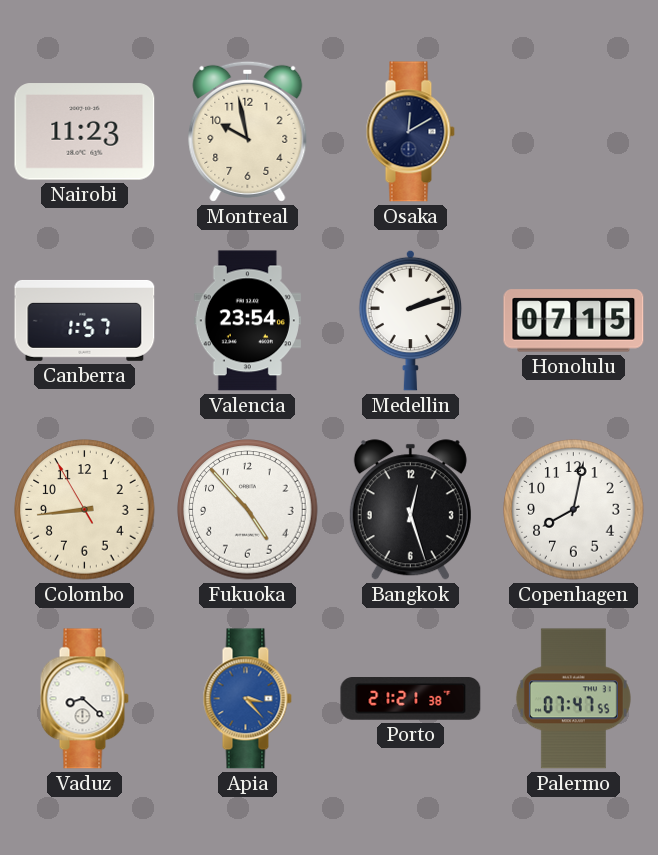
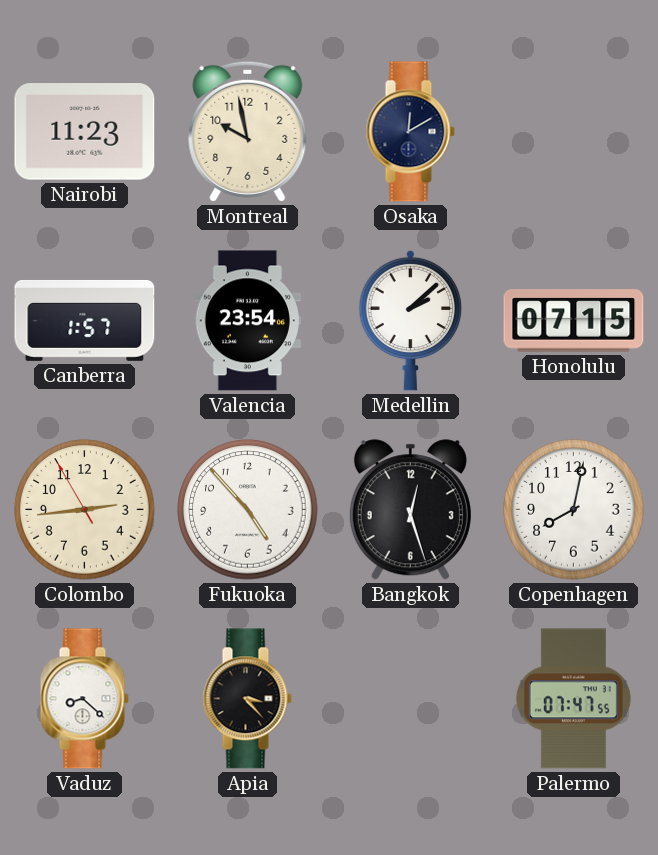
Medellin: 2:12 -> 2:08 (411, 320)
Colombo: 8:43 -> 2:43 (85, 510)
Apia dial: blue -> black (247, 699)
Porto: 21:21 -> none (411, 699)
